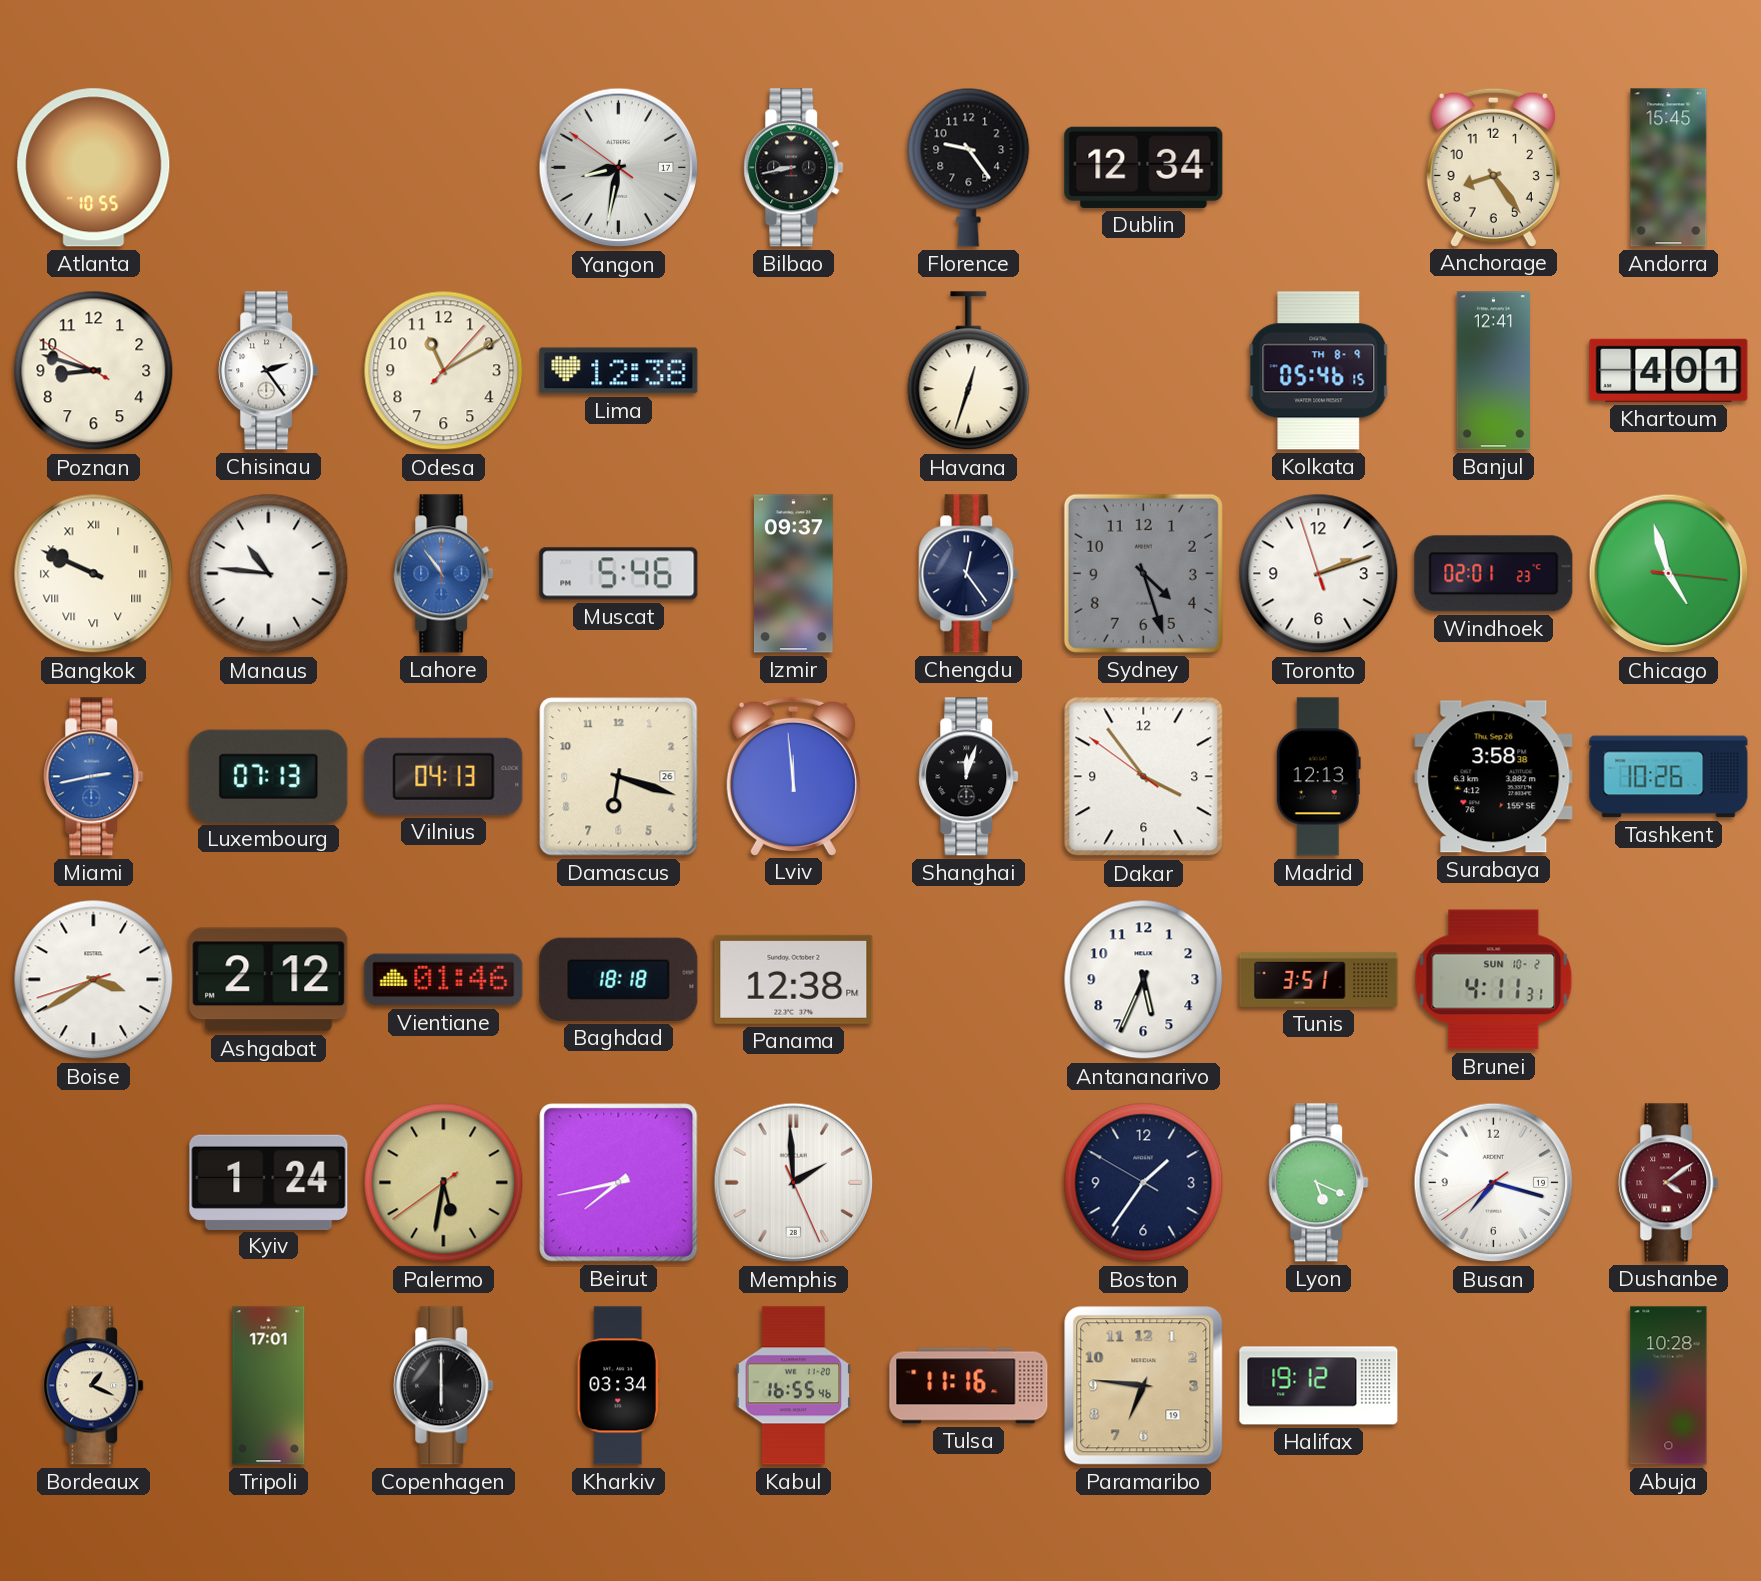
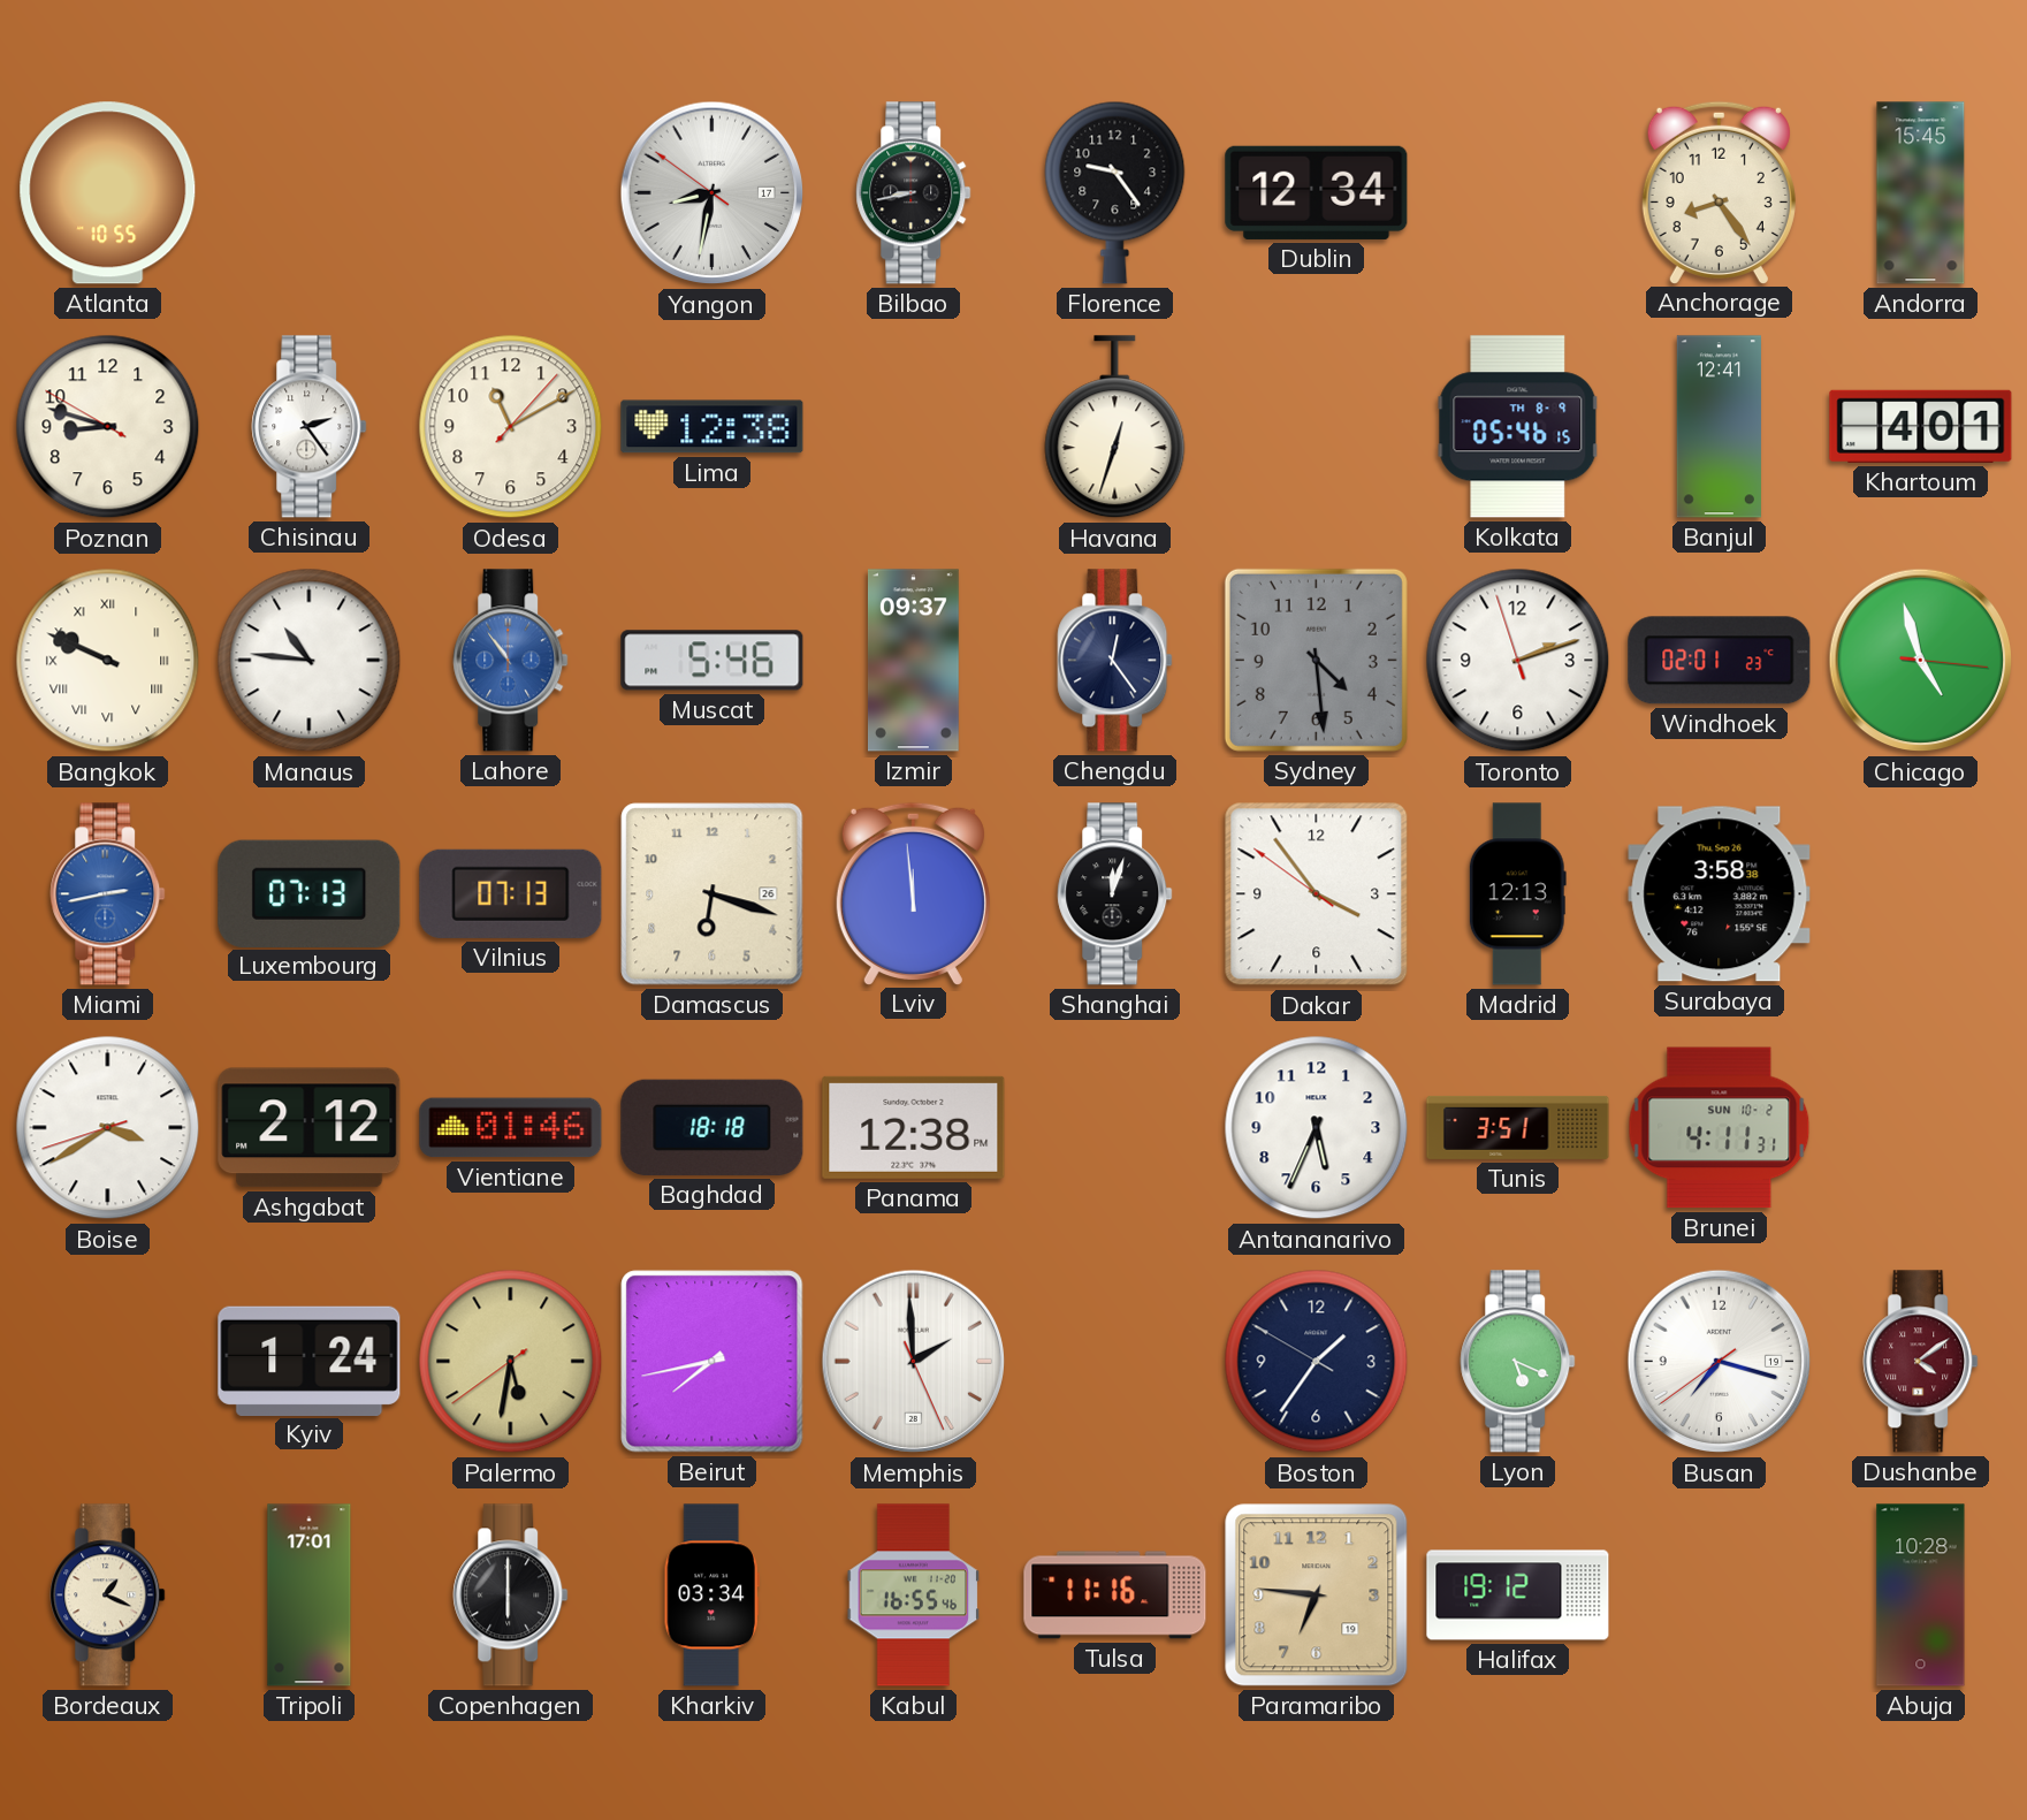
Sydney: 4:27 -> 4:29 (1316, 660)
Vilnius: 04:13 -> 07:13 (511, 893)
Tashkent: 10:26 -> none (1669, 777)
